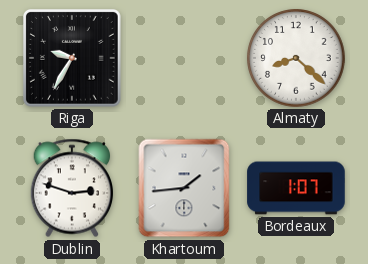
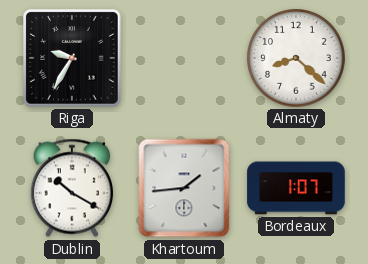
Dublin: 2:48 -> 10:20 (71, 188)
